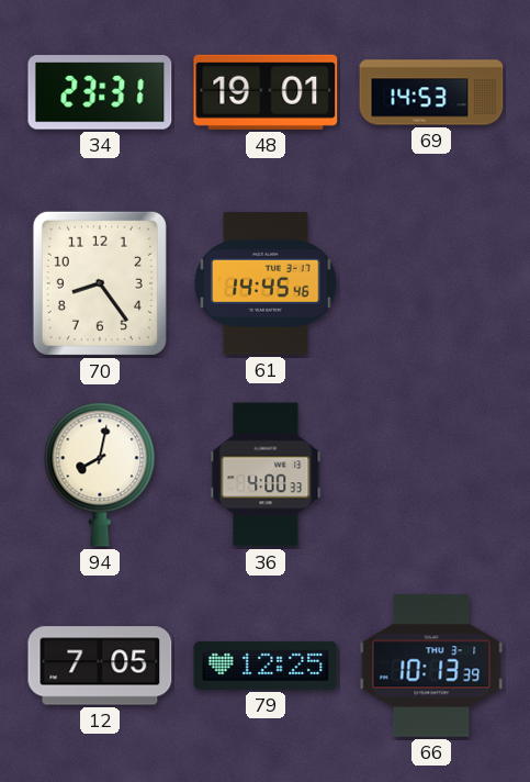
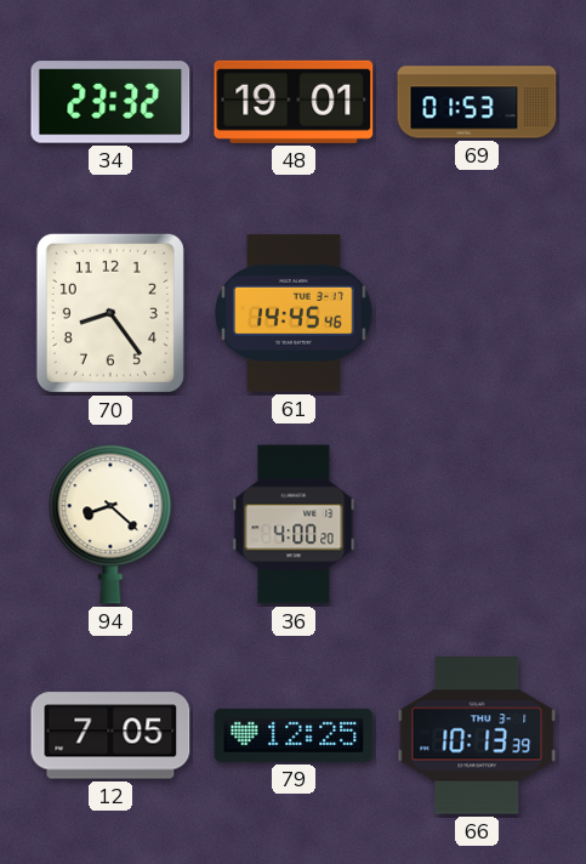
34: 23:31 -> 23:32 (110, 102)
69: 14:53 -> 01:53 (477, 102)
94: 8:02 -> 8:22 (110, 524)
36: 4:00:33 -> 4:00:20 (294, 524)
